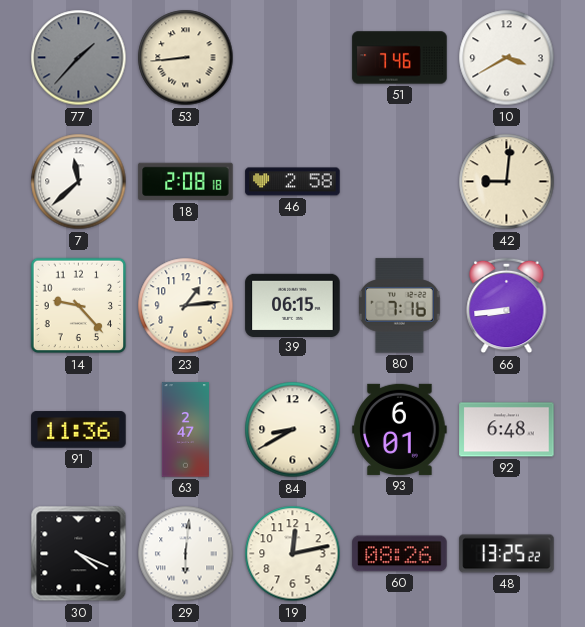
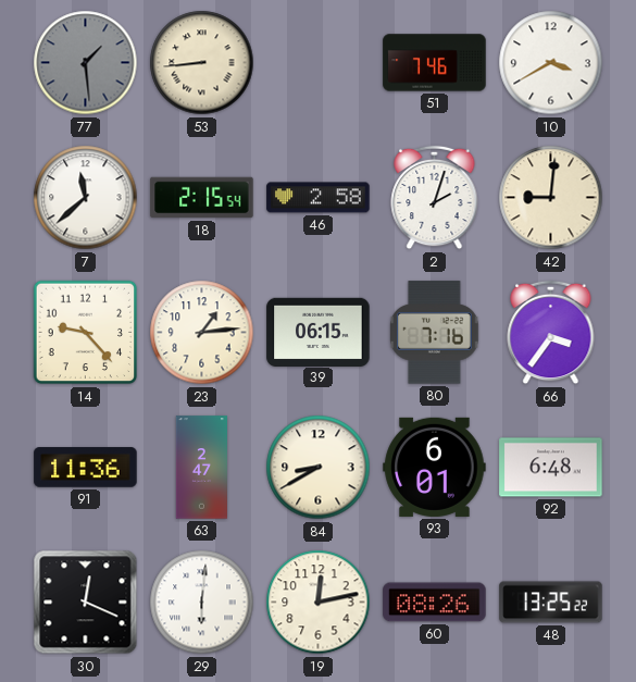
77: 1:37 -> 1:29 (86, 63)
18: 2:08 -> 2:15 (202, 198)
2: none -> 2:03 (435, 198)
66: 8:44 -> 3:36 (551, 333)
30: 4:19 -> 12:19 (86, 603)
